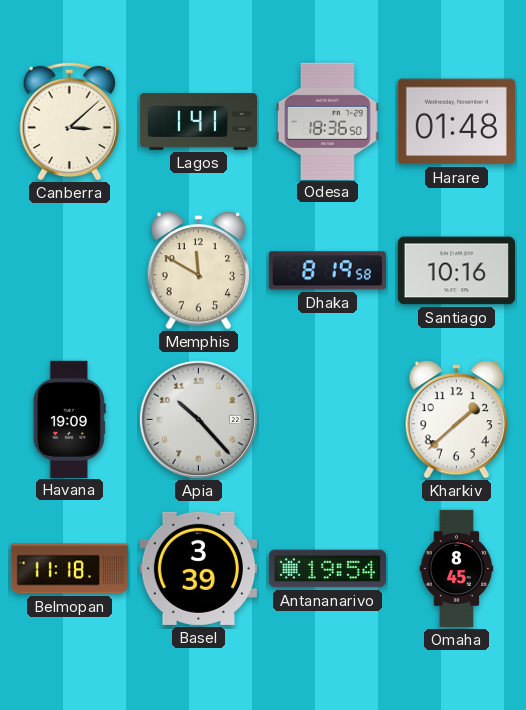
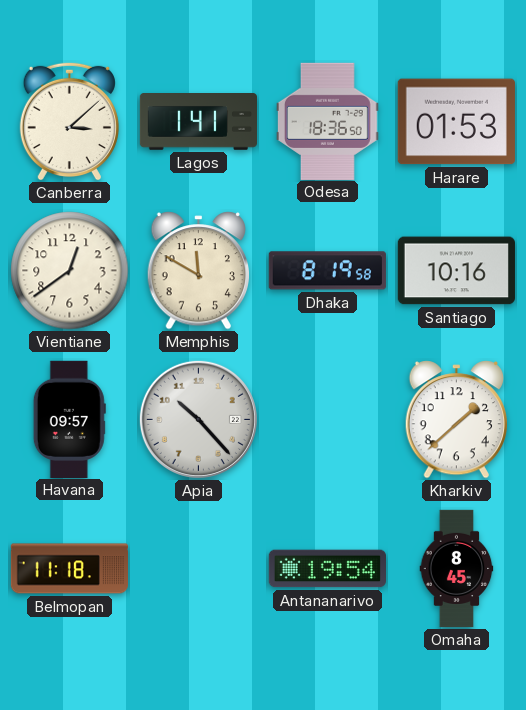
Harare: 01:48 -> 01:53 (456, 122)
Vientiane: none -> 12:39 (70, 271)
Havana: 19:09 -> 09:57 (69, 419)
Basel: 3:39 -> none (198, 568)
